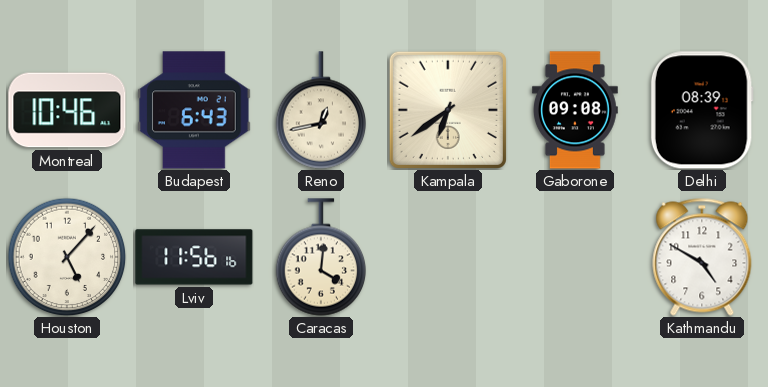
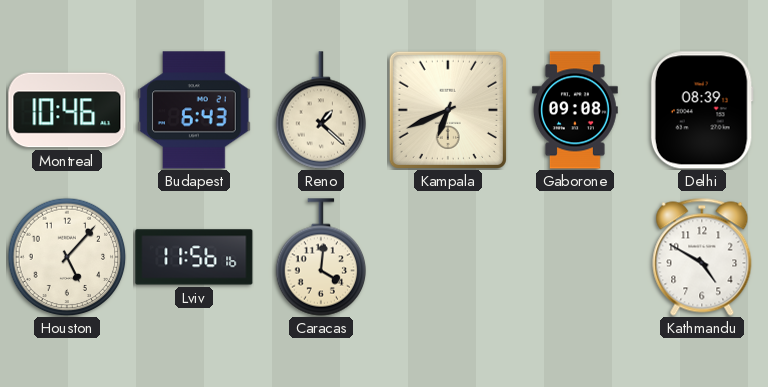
Reno: 12:43 -> 1:22 (320, 110)
Kampala: 6:39 -> 6:41 (448, 110)
